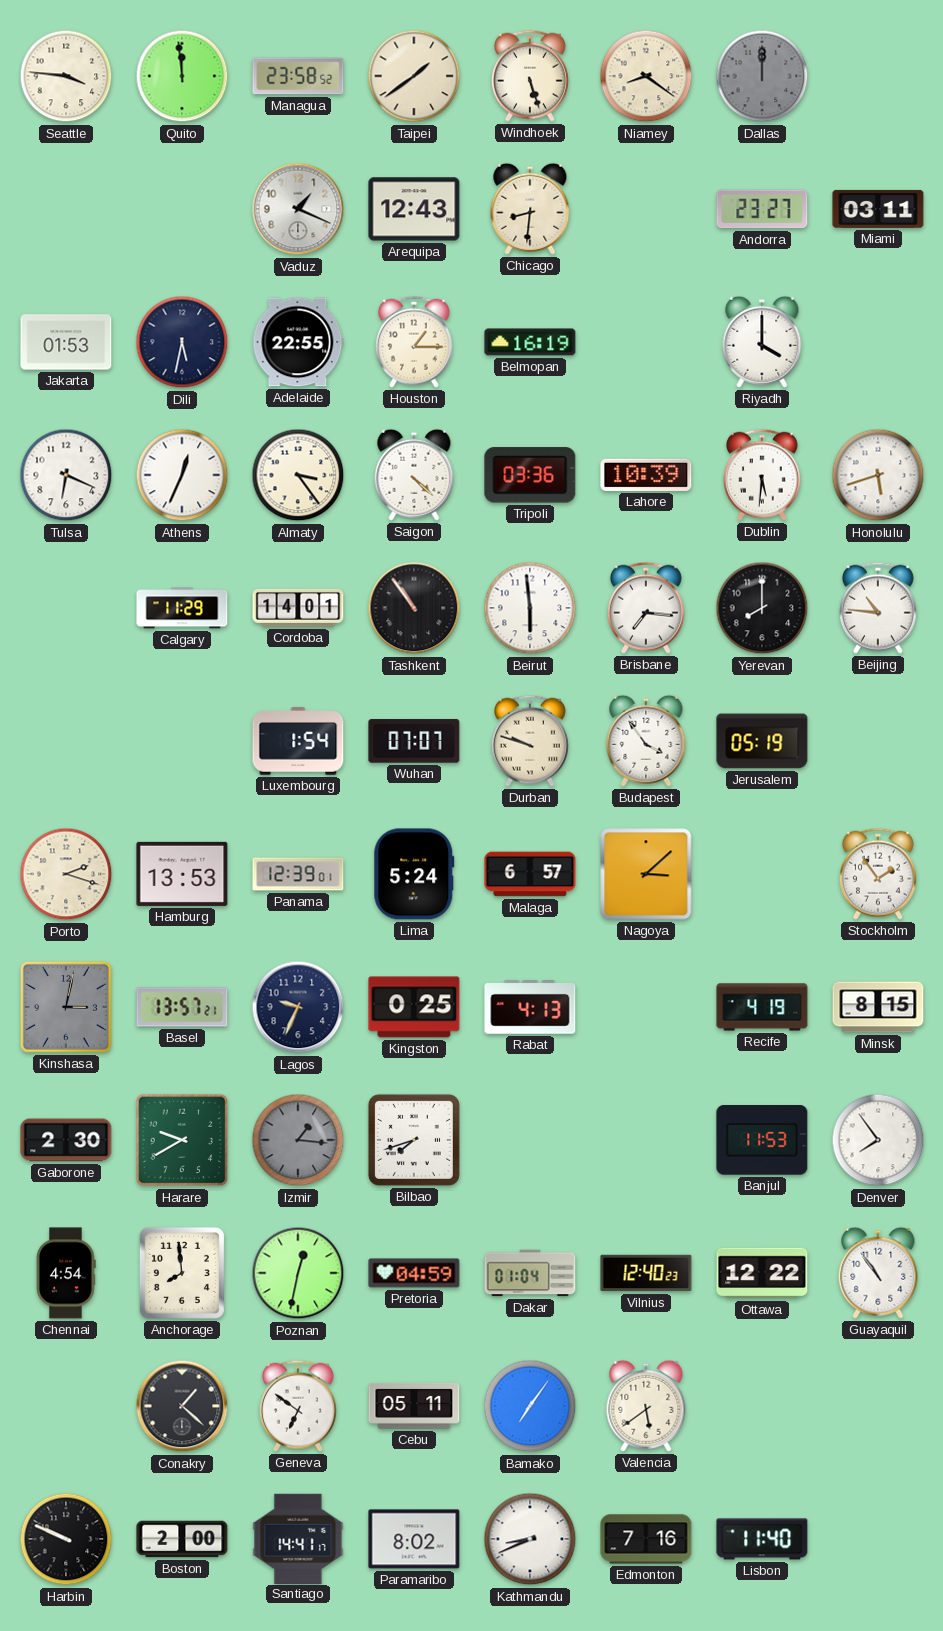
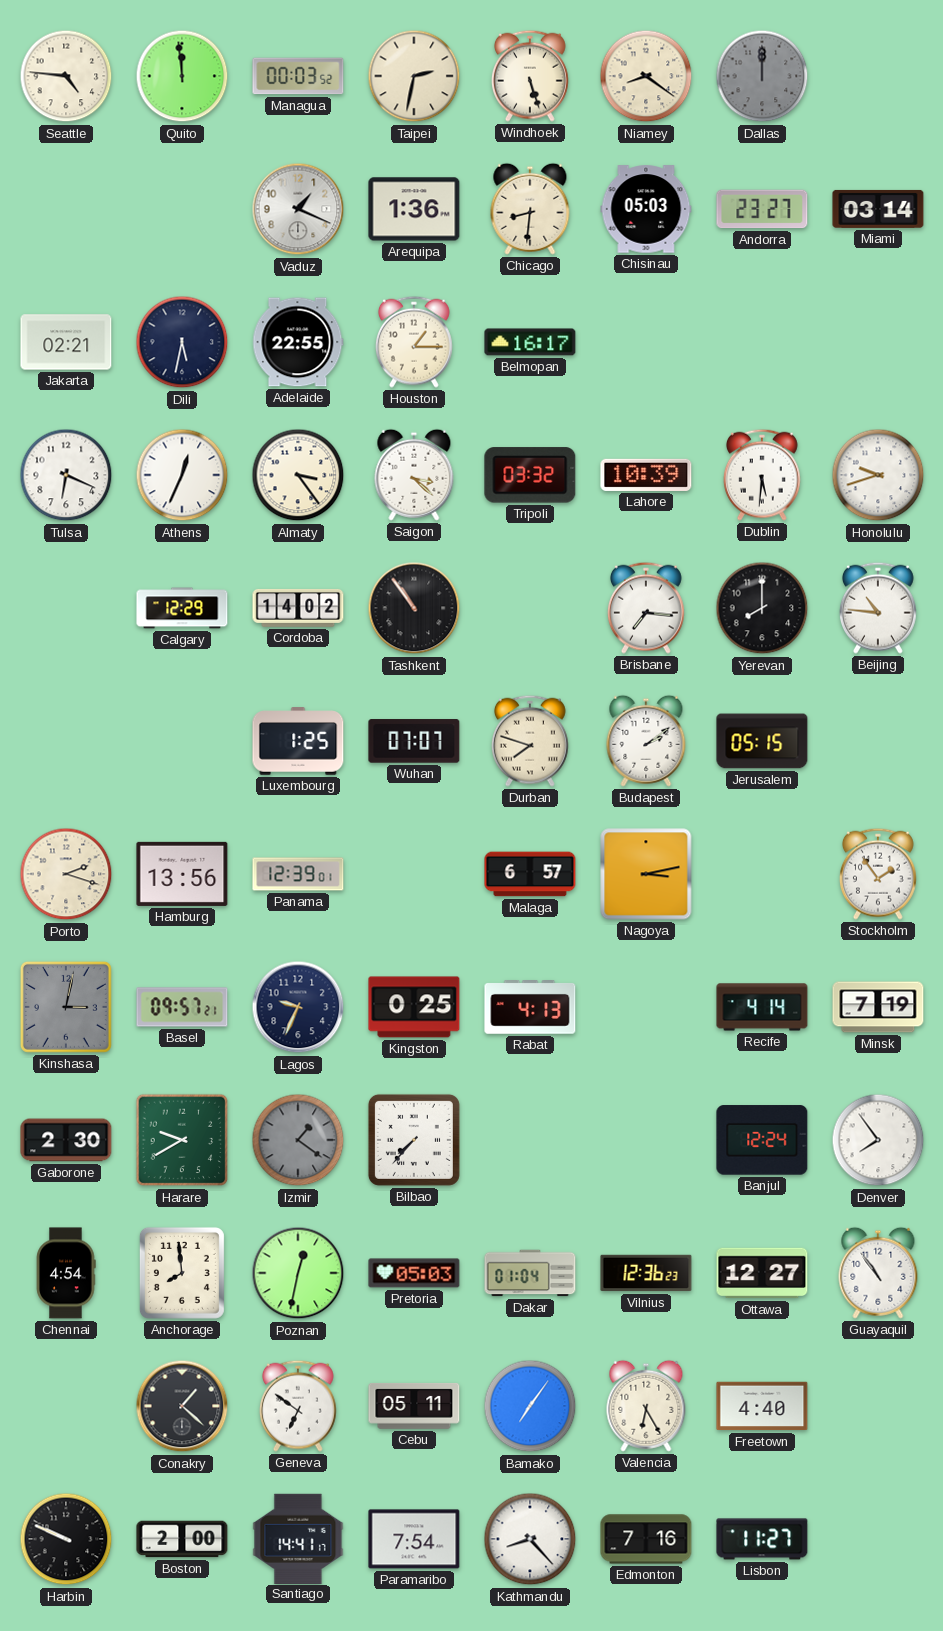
Seattle: 3:46 -> 4:46 (66, 76)
Managua: 23:58 -> 00:03 (298, 76)
Taipei: 1:39 -> 2:32 (414, 76)
Arequipa: 12:43 -> 1:36 (414, 209)
Chisinau: none -> 05:03 (646, 209)
Miami: 03:11 -> 03:14 (878, 209)
Jakarta: 01:53 -> 02:21 (66, 342)
Belmopan: 16:19 -> 16:17 (530, 342)
Riyadh: 4:00 -> none (762, 342)
Saigon: 4:22 -> 3:22 (414, 475)
Tripoli: 03:36 -> 03:32 (530, 475)
Honolulu: 5:42 -> 9:42 (878, 475)
Calgary: 11:29 -> 12:29 (182, 608)
Cordoba: 14:01 -> 14:02 (298, 608)
Beirut: 5:59 -> none (530, 608)
Luxembourg: 1:54 -> 1:25 (298, 741)
Durban: 9:48 -> 7:48 (530, 741)
Budapest: 3:54 -> 2:09 (646, 741)
Jerusalem: 05:19 -> 05:15 (762, 741)
Hamburg: 13:53 -> 13:56 (182, 874)
Lima: 5:24 -> none (414, 874)
Nagoya: 3:08 -> 3:13 (646, 874)
Basel: 13:57 -> 09:57 (182, 1007)
Recife: 4:19 -> 4:14 (762, 1007)
Minsk: 8:15 -> 7:19 (878, 1007)
Izmir: 1:16 -> 1:21 (298, 1140)
Bilbao: 7:42 -> 7:37 (414, 1140)
Banjul: 11:53 -> 12:24 (762, 1140)
Pretoria: 04:59 -> 05:03 (414, 1273)
Vilnius: 12:40 -> 12:36 (646, 1273)
Ottawa: 12:22 -> 12:27 (762, 1273)
Valencia: 5:39 -> 6:25 (646, 1406)
Freetown: none -> 4:40 (762, 1406)
Paramaribo: 8:02 -> 7:54 (414, 1539)
Kathmandu: 8:41 -> 8:23 (530, 1539)
Lisbon: 11:40 -> 11:27 (762, 1539)
